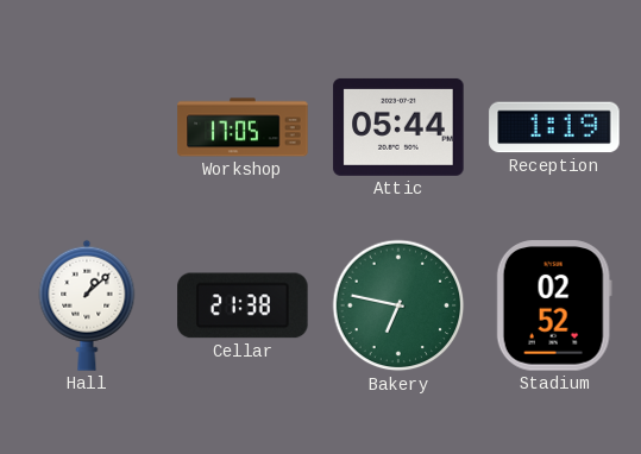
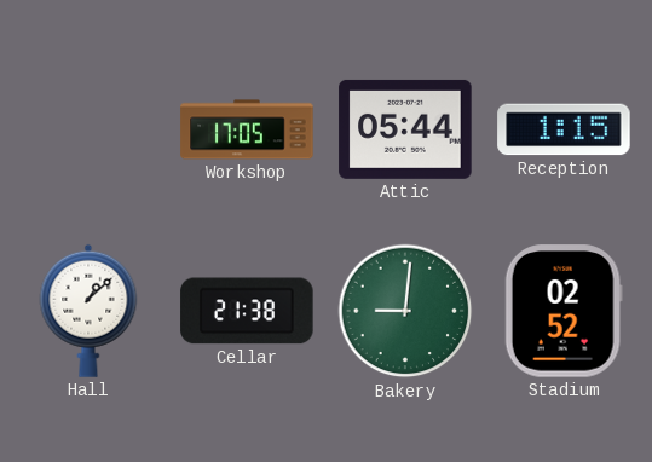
Reception: 1:19 -> 1:15 (564, 129)
Bakery: 6:47 -> 9:01 (405, 311)
